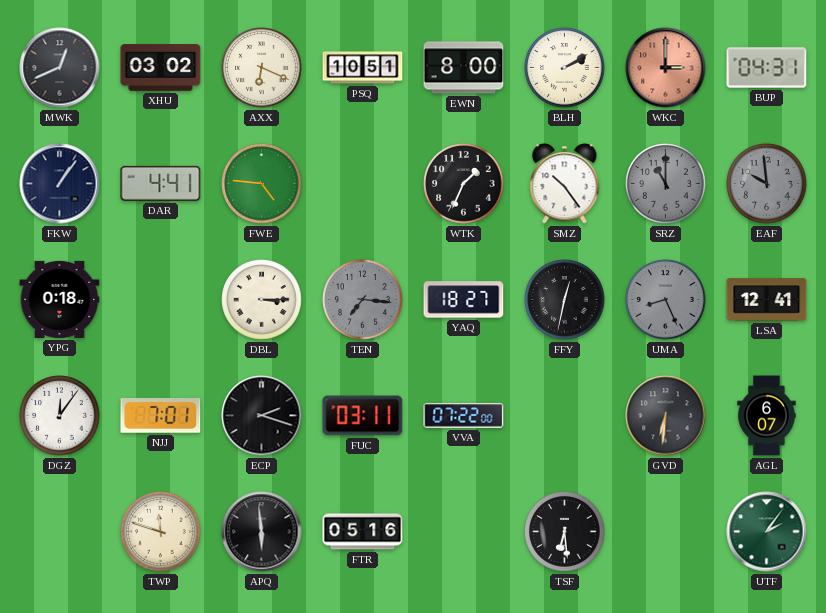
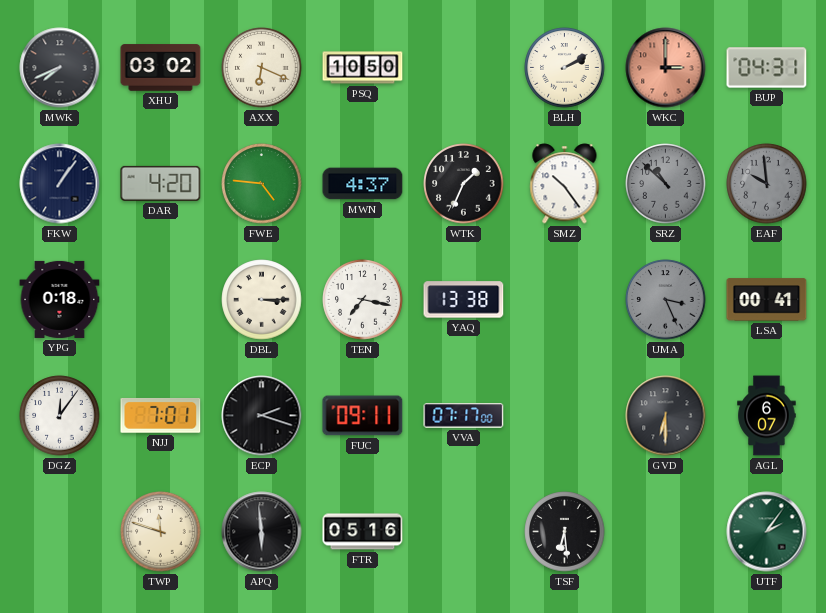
MWK: 12:41 -> 7:41 (60, 68)
PSQ: 10:51 -> 10:50 (363, 68)
EWN: 8:00 -> none (464, 68)
DAR: 4:41 -> 4:20 (161, 183)
MWN: none -> 4:37 (363, 184)
SRZ: 11:00 -> 10:52 (666, 184)
TEN: 7:16 -> 7:17 (363, 300)
TEN dial: grey -> white (363, 300)
YAQ: 18:27 -> 13:38 (464, 300)
FFY: 12:32 -> none (565, 300)
UMA: 8:26 -> 3:26 (666, 300)
LSA: 12:41 -> 00:41 (767, 300)
FUC: 03:11 -> 09:11 (363, 416)
VVA: 07:22 -> 07:17 (464, 416)
GVD: 6:31 -> 6:30 (666, 416)
